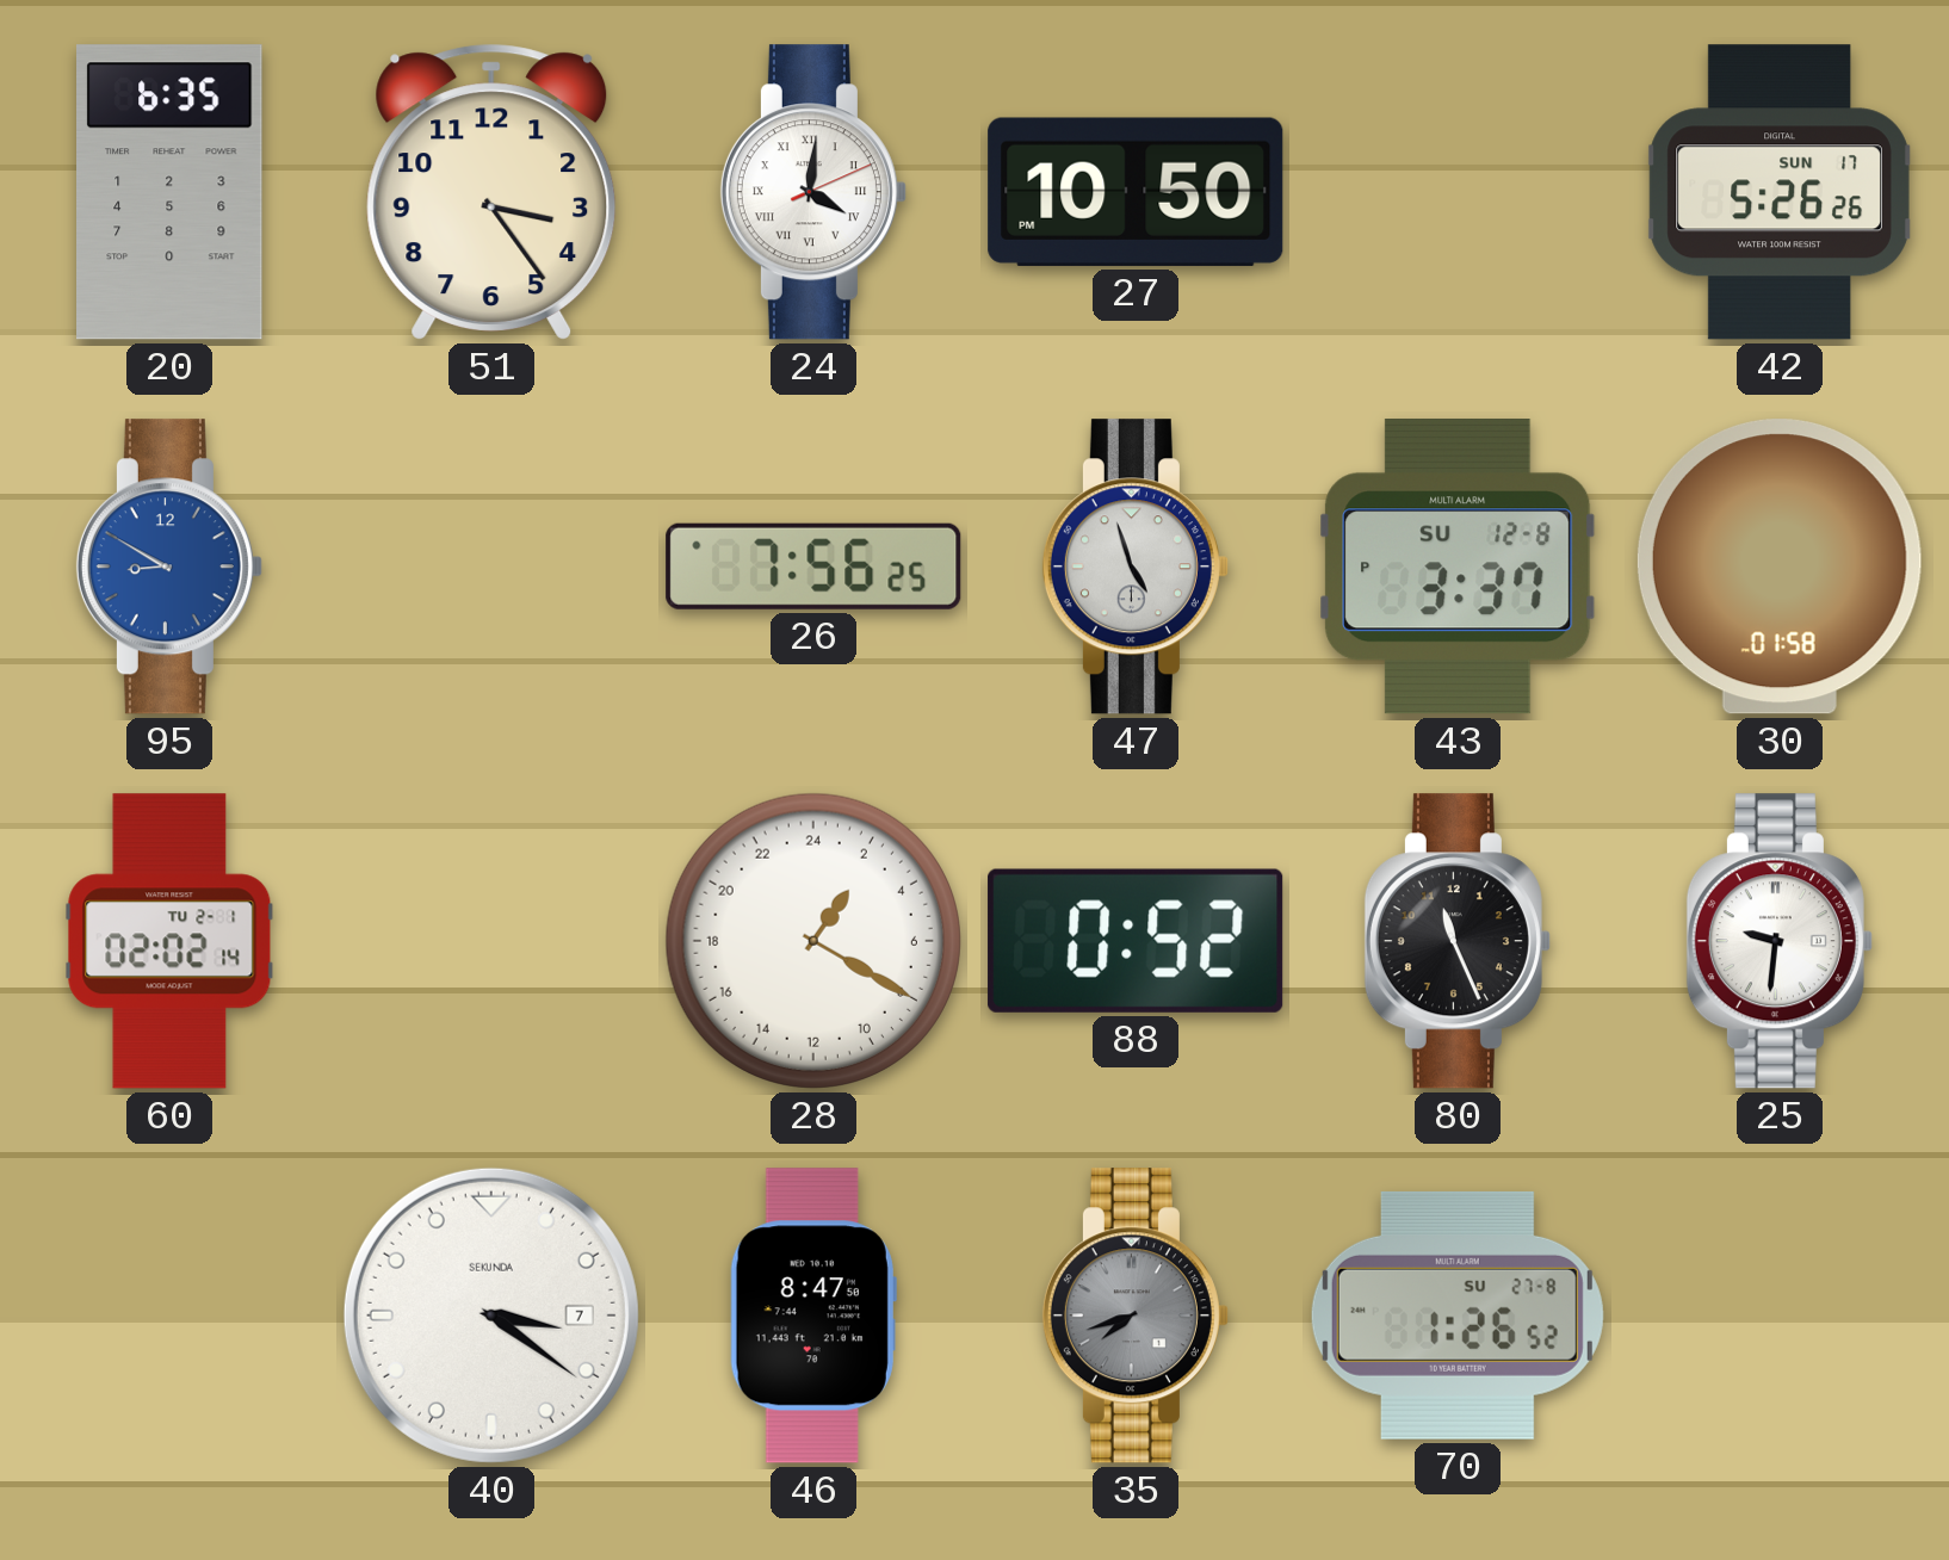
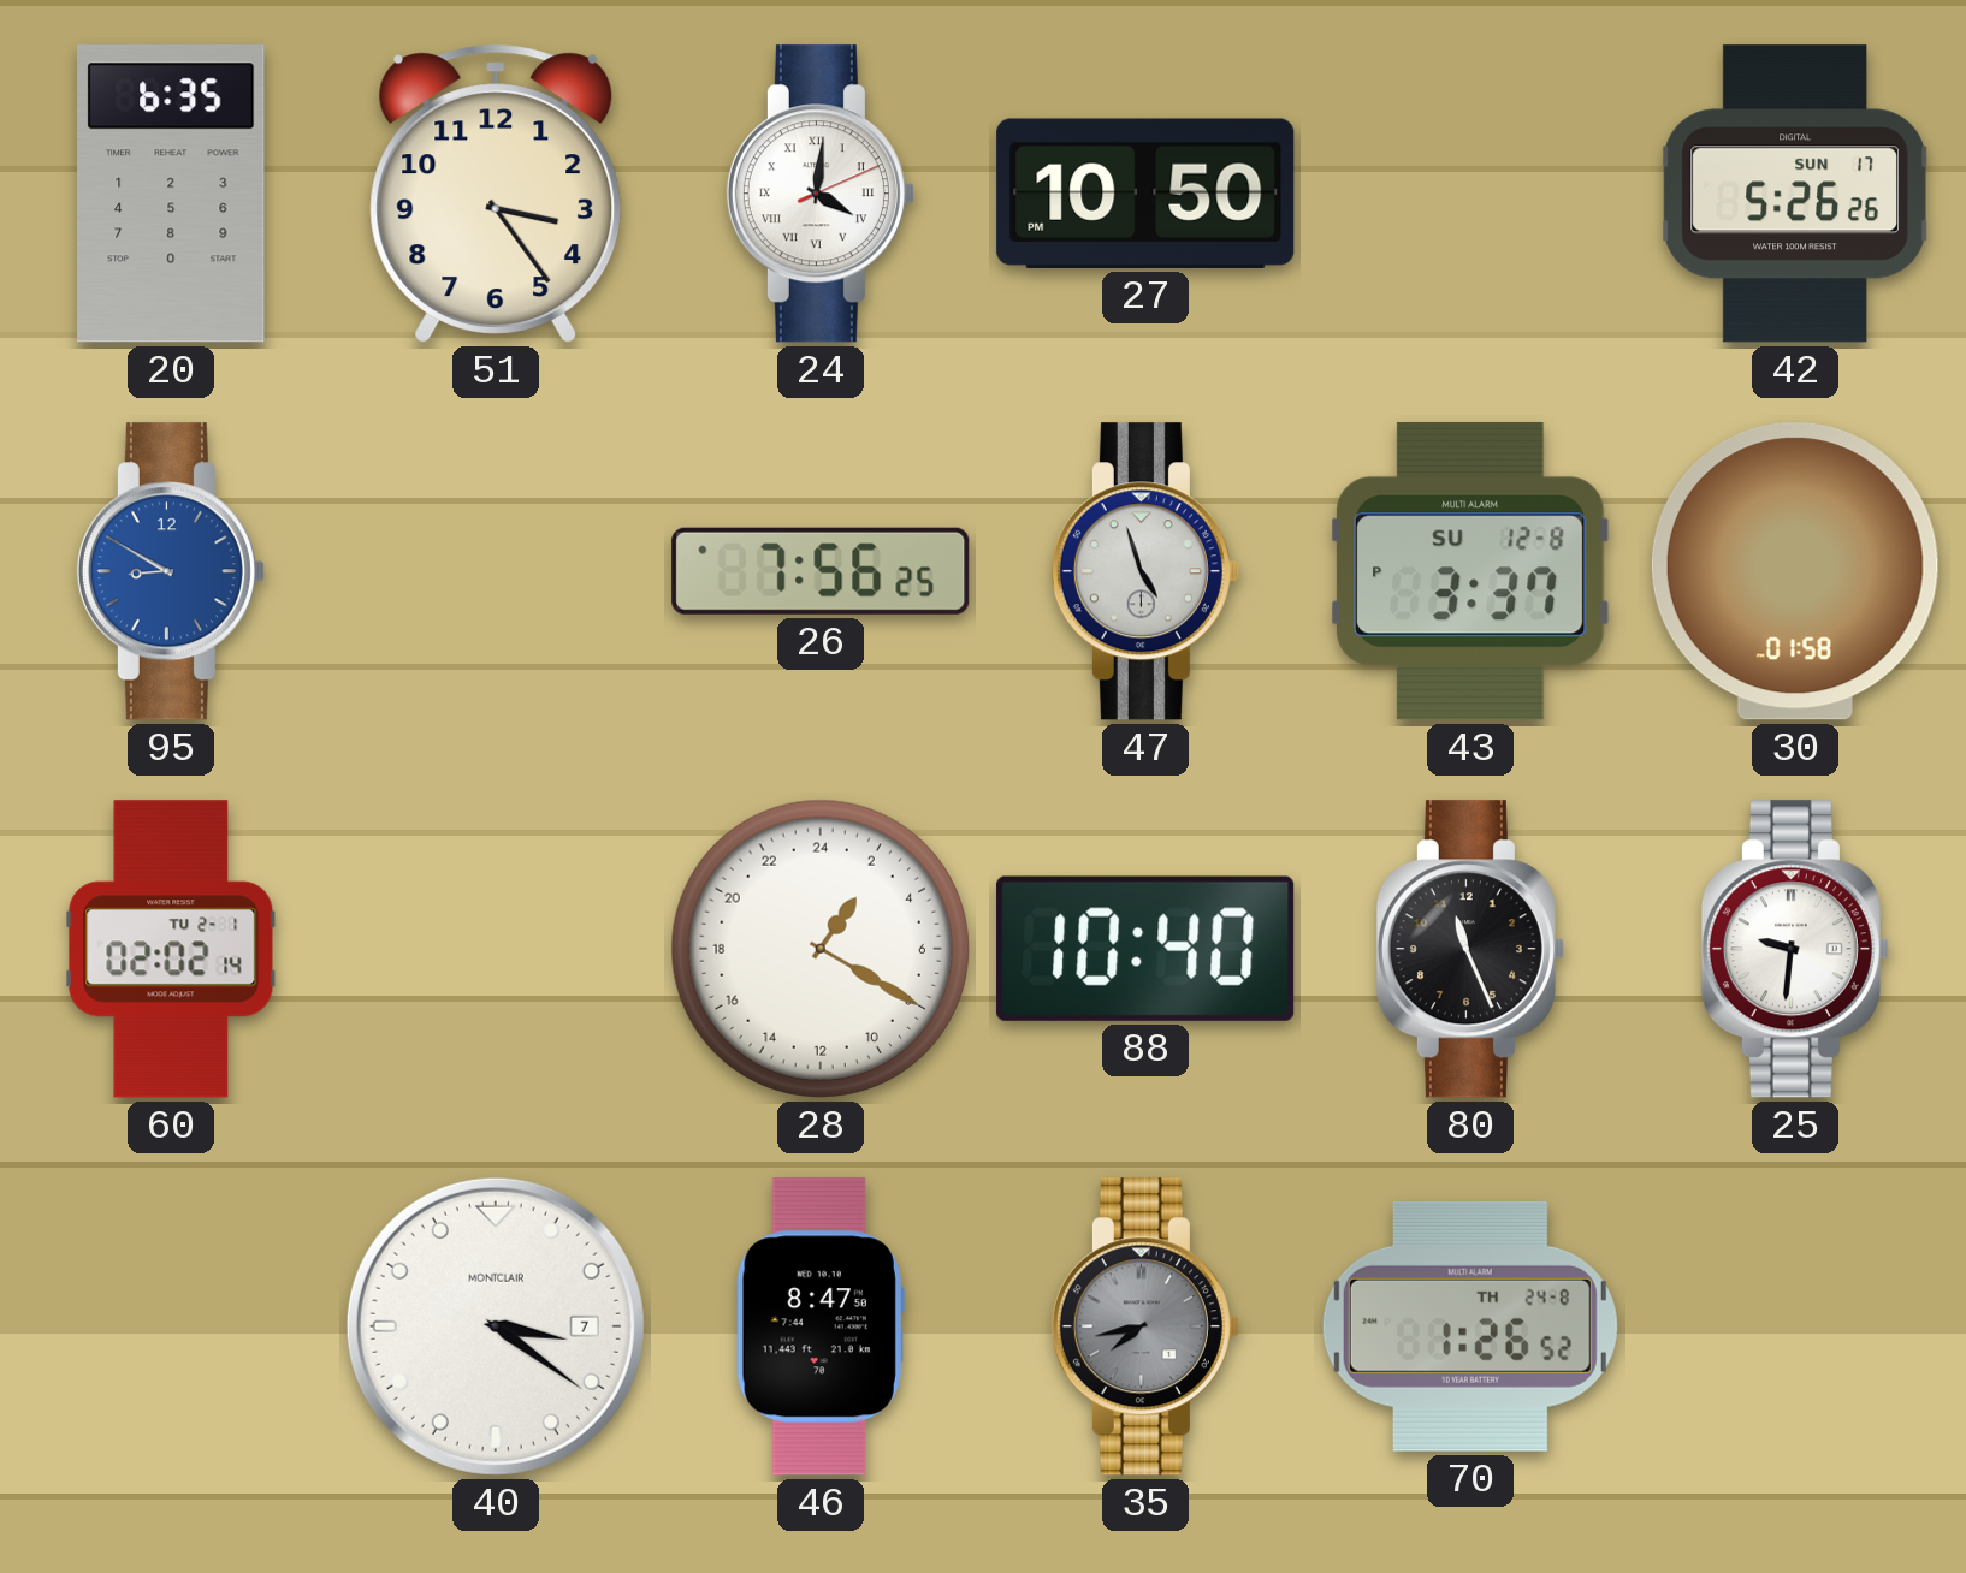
88: 0:52 -> 10:40 (1145, 949)
40 brand: SEKUNDA -> MONTCLAIR (496, 1326)
35: 7:42 -> 7:43 (1145, 1326)
70 date: SU 27-8 -> TH 24-8 (1470, 1326)
